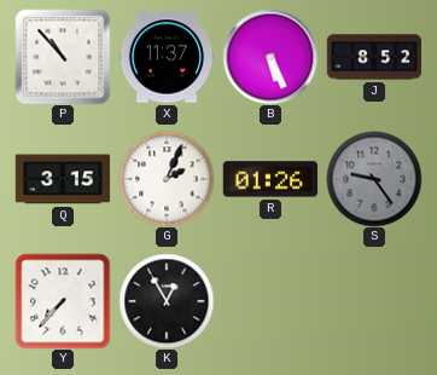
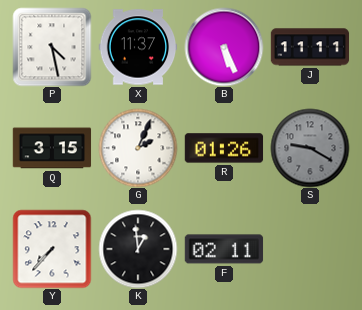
P: 10:53 -> 4:28 (52, 47)
J: 8:52 -> 11:11 (310, 47)
S: 9:24 -> 9:20 (310, 148)
K: 12:55 -> 12:59 (138, 249)
F: none -> 02:11 (224, 249)
